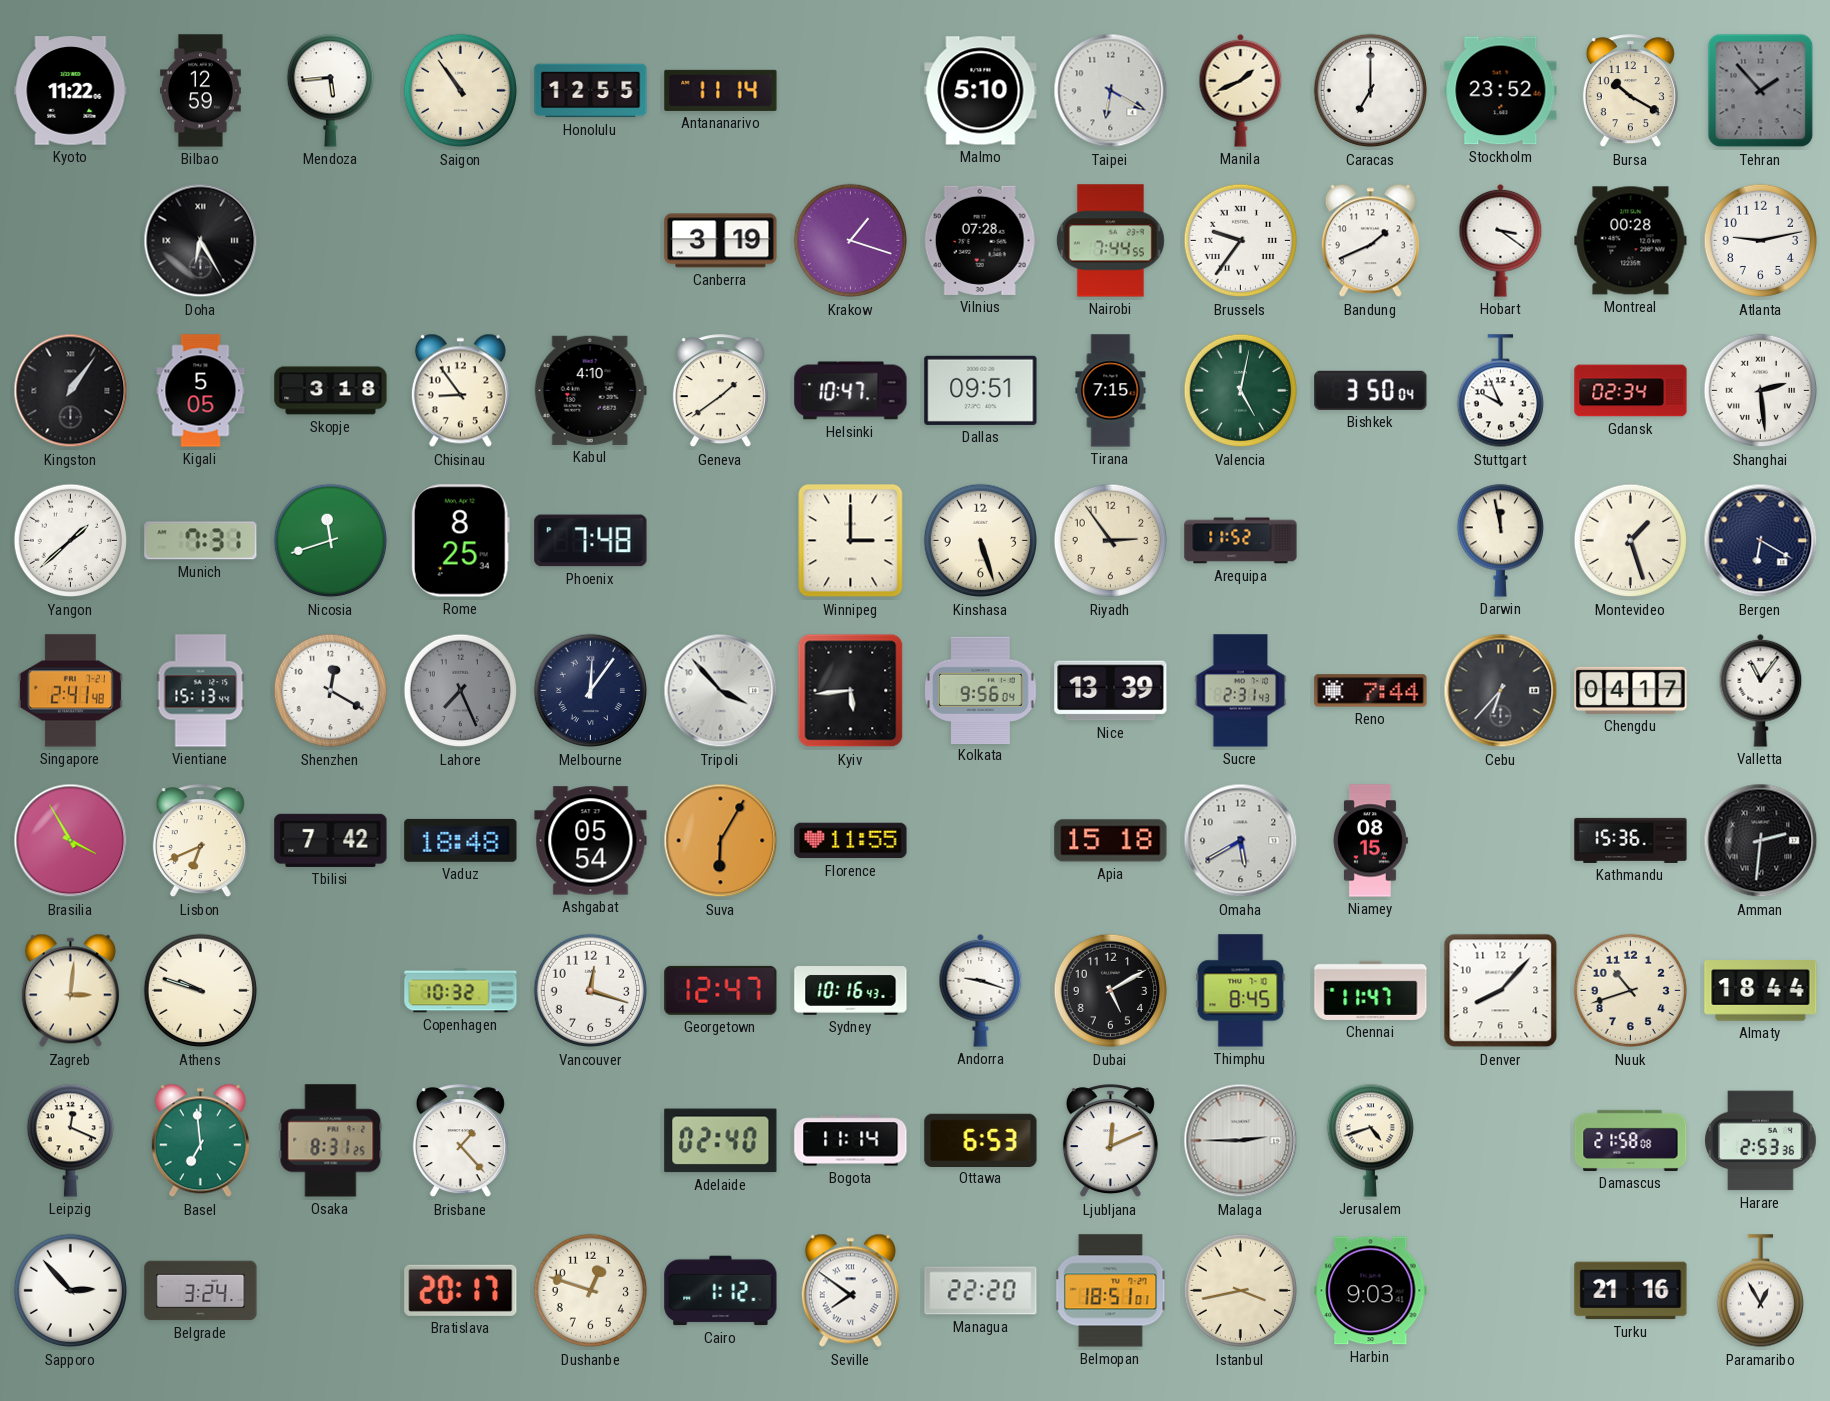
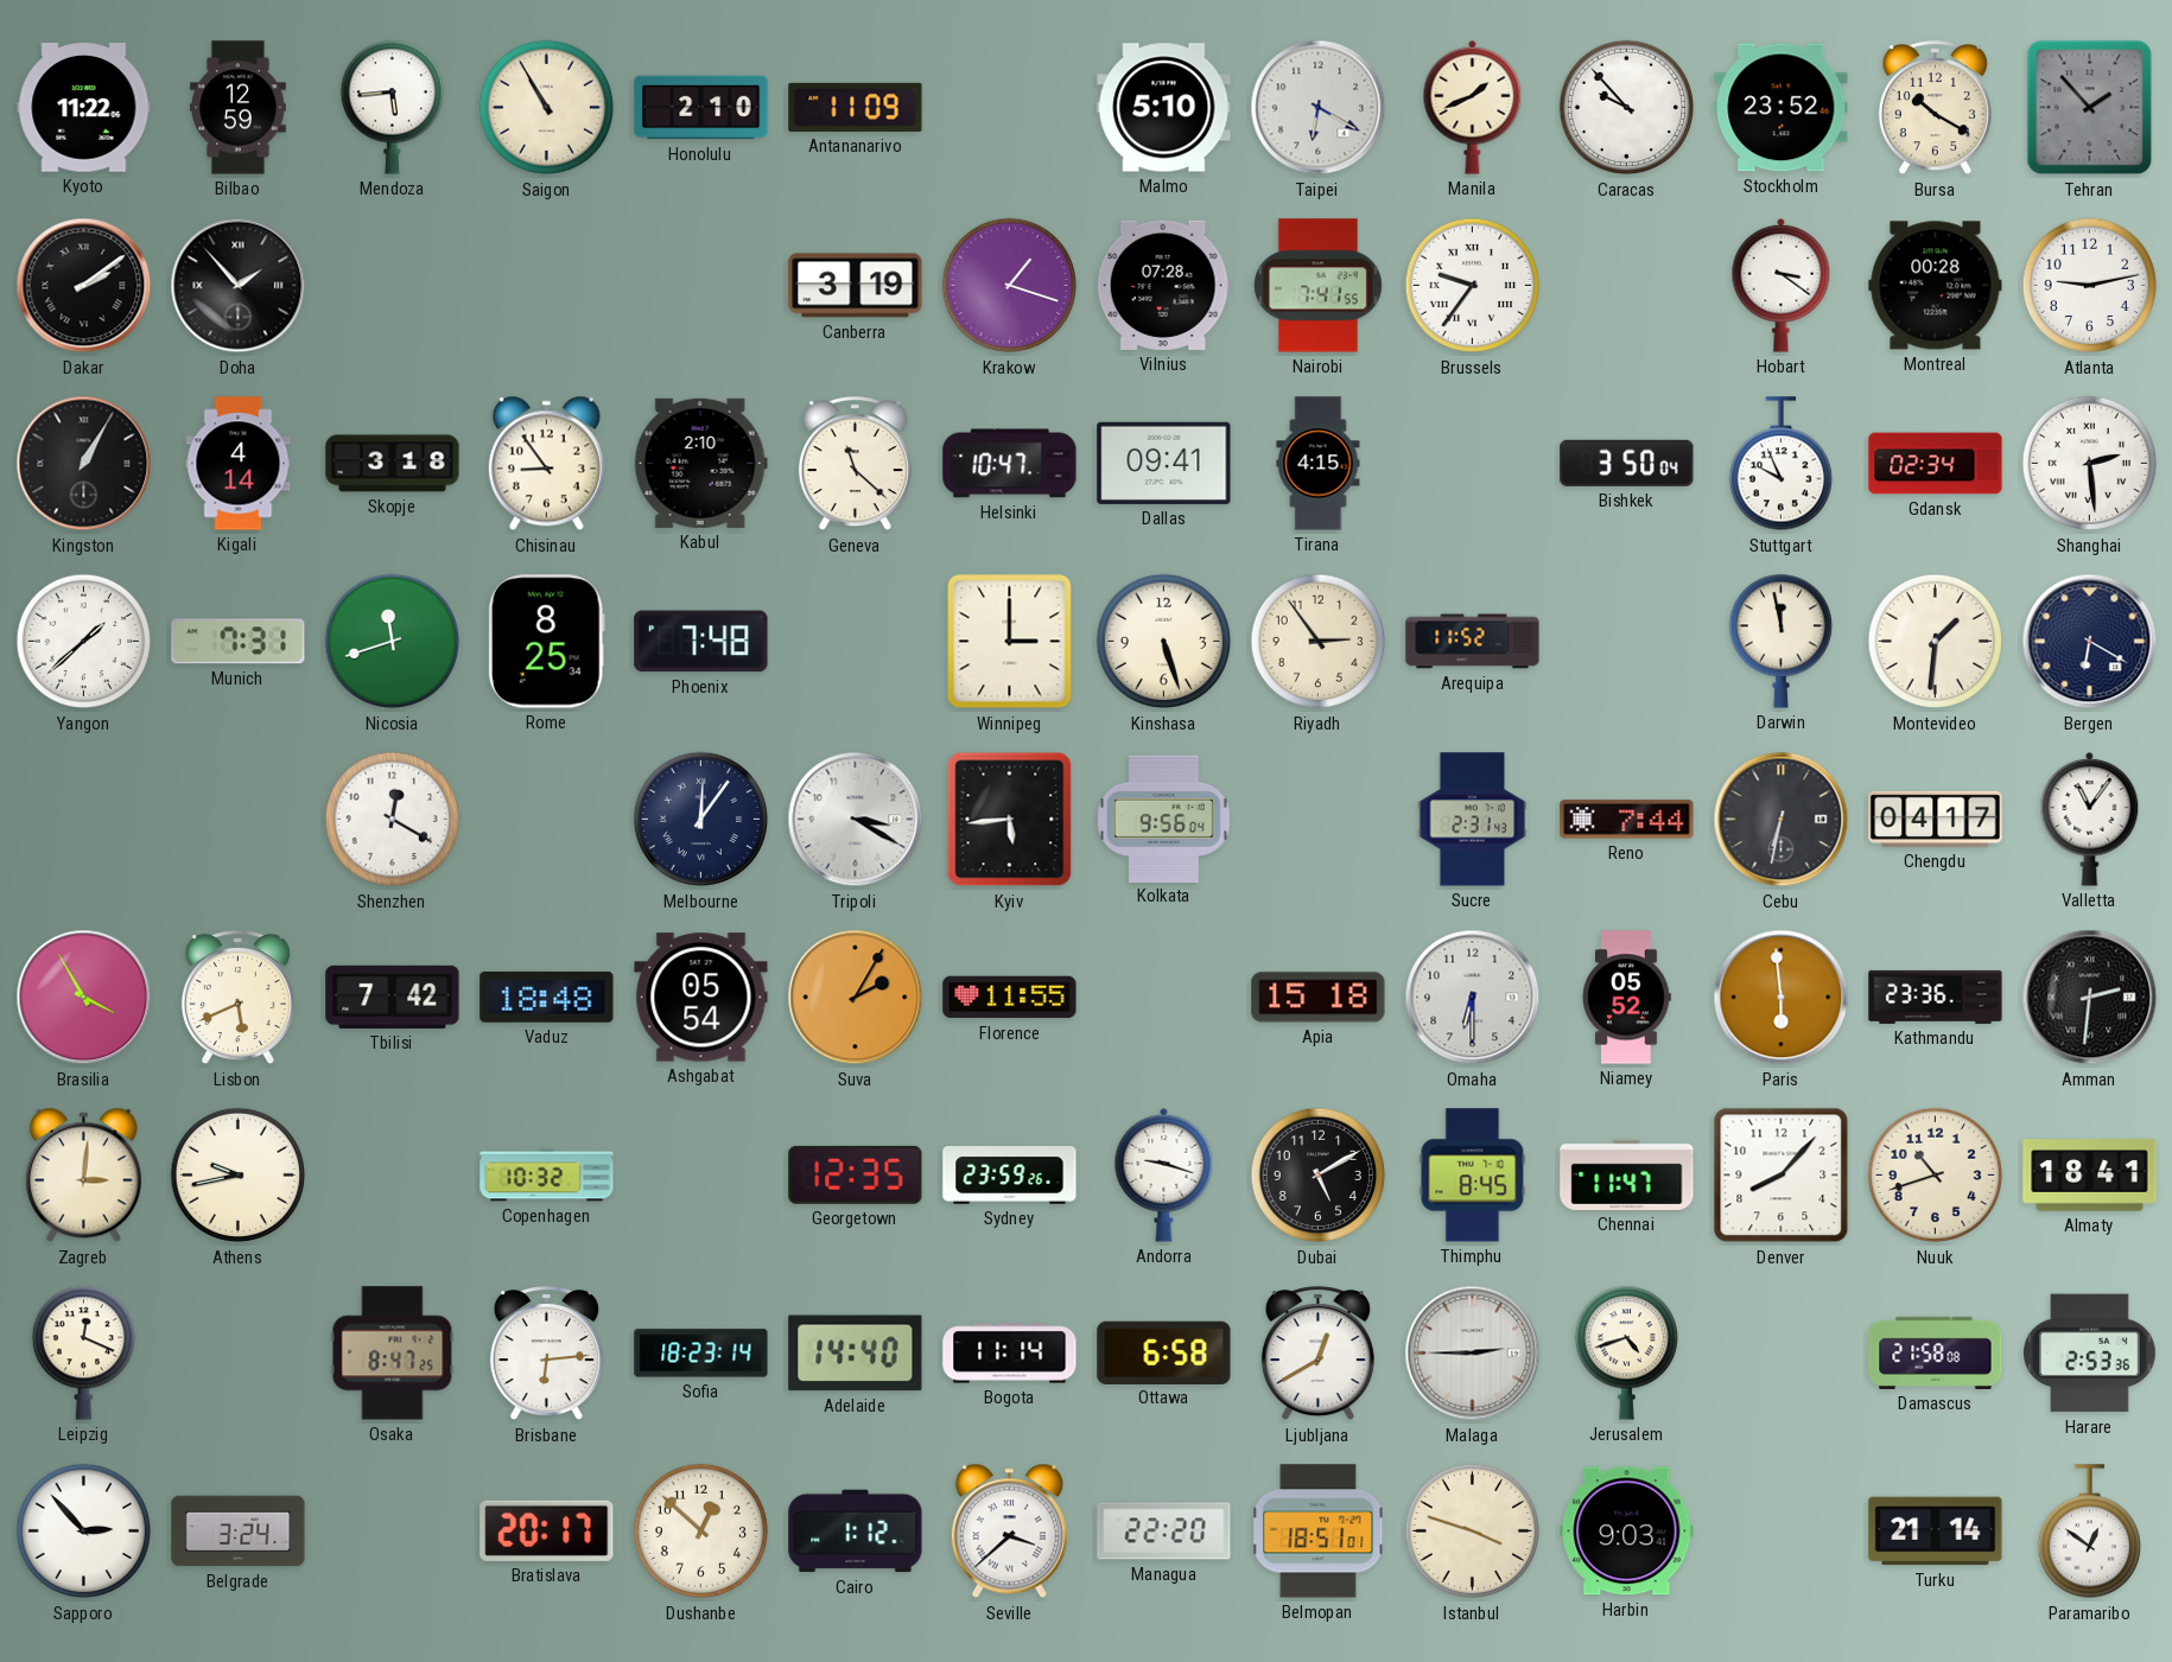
Saigon: 10:54 -> 10:55 (547, 108)
Honolulu: 12:55 -> 2:10 (701, 108)
Antananarivo: 11:14 -> 11:09 (856, 107)
Caracas: 7:00 -> 9:53 (1627, 108)
Dakar: none -> 2:09 (84, 286)
Doha: 6:25 -> 1:53 (239, 286)
Nairobi: 7:44 -> 7:41 (1317, 286)
Bandung: 1:41 -> none (1370, 241)
Kingston: 1:06 -> 1:05 (84, 464)
Kigali: 5:05 -> 4:14 (239, 464)
Kabul: 4:10 -> 2:10 (700, 463)
Geneva: 1:39 -> 11:22 (855, 464)
Dallas: 09:51 -> 09:41 (1164, 463)
Tirana: 7:15 -> 4:15 (1319, 464)
Valencia: 5:02 -> none (1241, 391)
Montevideo: 1:27 -> 1:31 (1936, 642)
Singapore: 2:41 -> none (70, 691)
Vientiane: 15:13 -> none (201, 691)
Lahore: 7:26 -> none (461, 691)
Tripoli: 3:53 -> 3:20 (856, 820)
Nice: 13:39 -> none (1111, 691)
Cebu: 6:37 -> 6:32 (1782, 820)
Lisbon: 6:41 -> 5:41 (237, 998)
Suva: 6:05 -> 2:05 (856, 998)
Omaha: 5:40 -> 6:30 (1473, 998)
Niamey: 08:15 -> 05:52 (1626, 998)
Paris: none -> 5:59 (1782, 998)
Kathmandu: 15:36 -> 23:36 (1936, 996)
Athens: 9:48 -> 9:43 (239, 1176)
Vancouver: 12:18 -> none (591, 991)
Georgetown: 12:47 -> 12:35 (856, 1174)
Sydney: 10:16 -> 23:59 (1010, 1176)
Almaty: 18:44 -> 18:41 (2090, 1176)
Basel: 6:59 -> none (200, 1141)
Osaka: 8:31 -> 8:47 (393, 1354)
Brisbane: 1:23 -> 6:14 (546, 1354)
Sofia: none -> 18:23 (701, 1354)
Adelaide: 02:40 -> 14:40 (856, 1354)
Ottawa: 6:53 -> 6:58 (1164, 1352)
Ljubljana: 12:11 -> 12:40 (1317, 1354)
Dushanbe: 12:48 -> 12:52 (701, 1532)
Seville: 7:51 -> 3:38 (1009, 1532)
Istanbul: 3:43 -> 3:48 (1473, 1532)
Turku: 21:16 -> 21:14 (1936, 1532)
Paramaribo: 12:55 -> 12:51 (2089, 1532)
